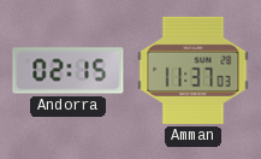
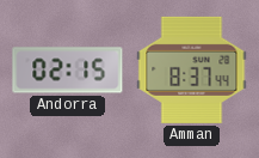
Amman: 11:37 -> 8:37 (192, 69)
